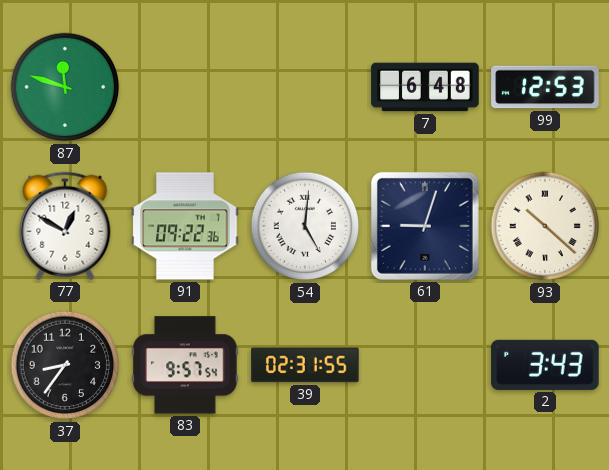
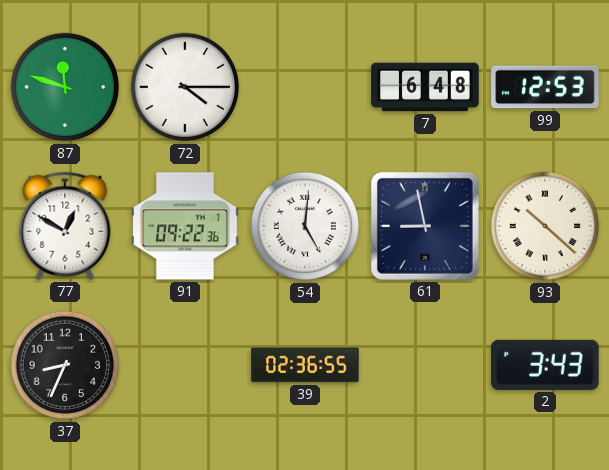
72: none -> 4:15 (185, 87)
61: 9:03 -> 8:58 (425, 226)
37: 8:36 -> 8:34 (65, 365)
83: 9:57 -> none (185, 365)
39: 02:31 -> 02:36 (305, 365)
